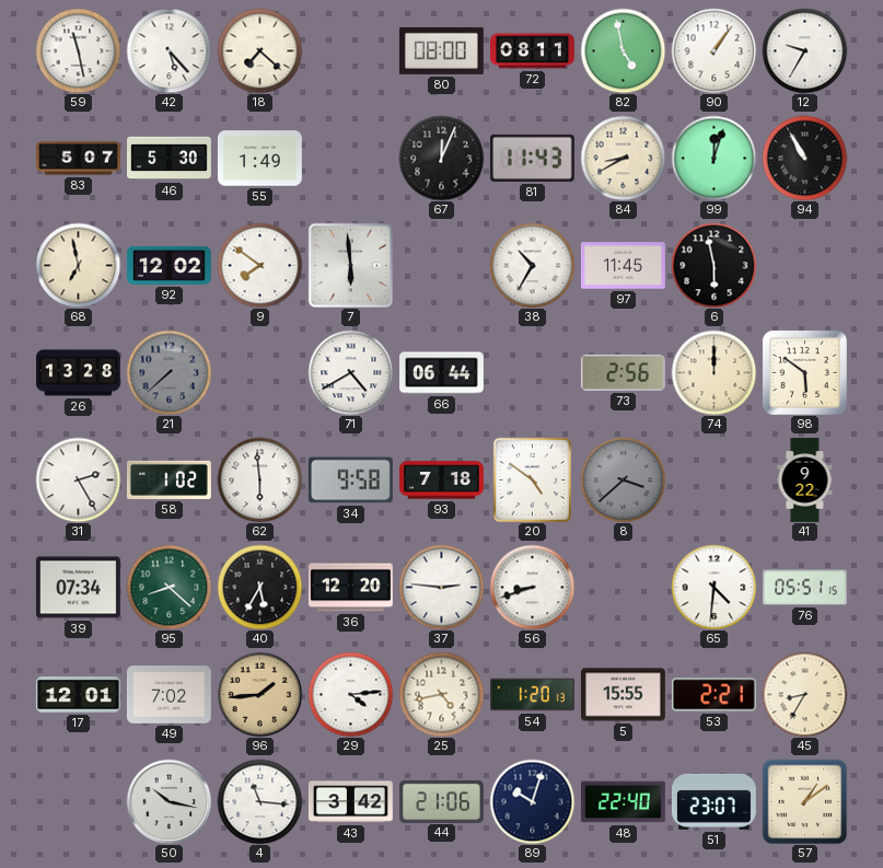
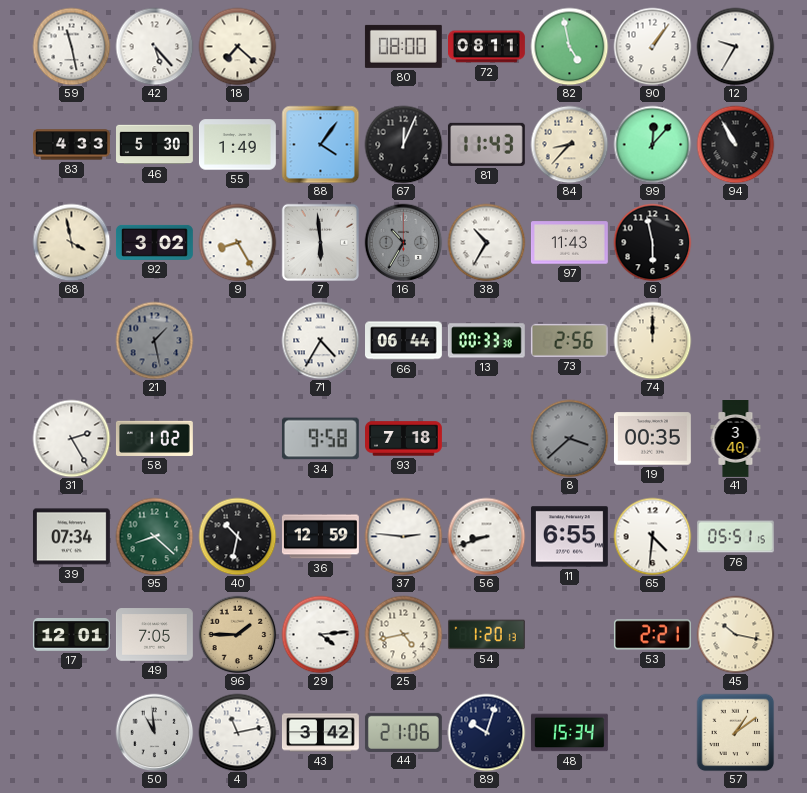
83: 5:07 -> 4:33 (72, 145)
88: none -> 4:06 (320, 144)
84: 8:40 -> 8:37 (569, 144)
99: 12:03 -> 12:07 (652, 144)
68: 6:58 -> 3:58 (71, 242)
92: 12:02 -> 3:02 (155, 242)
9: 7:51 -> 8:25 (237, 242)
16: none -> 10:35 (403, 242)
97: 11:45 -> 11:43 (569, 243)
26: 13:28 -> none (79, 373)
21: 7:38 -> 1:28 (154, 340)
71: 4:40 -> 4:35 (320, 340)
13: none -> 00:33 (486, 341)
98: 5:51 -> none (804, 372)
62: 5:59 -> none (259, 479)
20: 4:51 -> none (532, 479)
19: none -> 00:35 (652, 439)
41: 9:22 -> 3:40 (736, 439)
40: 5:35 -> 10:32 (237, 536)
36: 12:20 -> 12:59 (320, 537)
11: none -> 6:55 (569, 537)
49: 7:02 -> 7:05 (155, 635)
96: 1:44 -> 1:45 (237, 634)
5: 15:55 -> none (623, 695)
45: 8:35 -> 10:17 (735, 634)
50: 10:17 -> 10:59 (154, 732)
4: 11:16 -> 11:13 (237, 732)
48: 22:40 -> 15:34 (569, 733)
51: 23:07 -> none (713, 801)
